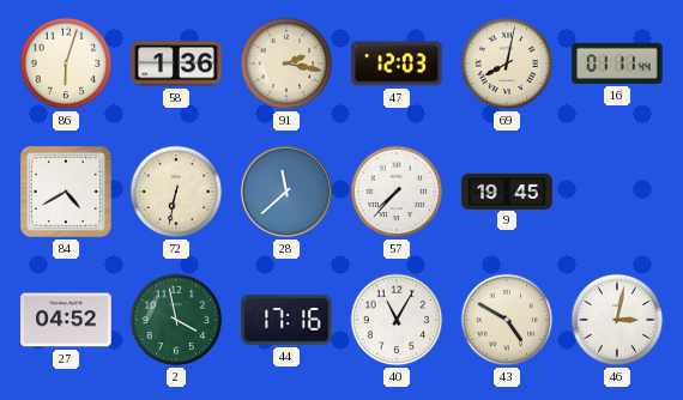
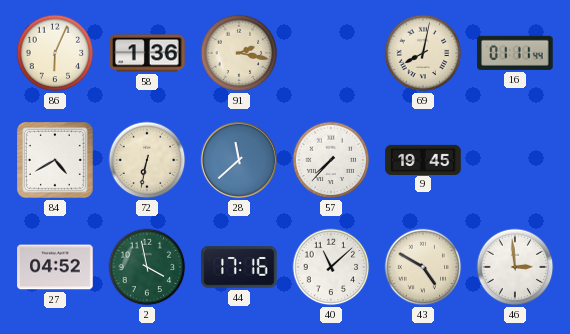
86: 6:03 -> 6:04 (55, 53)
47: 12:03 -> none (397, 63)
40: 11:05 -> 11:08 (331, 267)
46: 3:02 -> 2:59 (515, 267)
